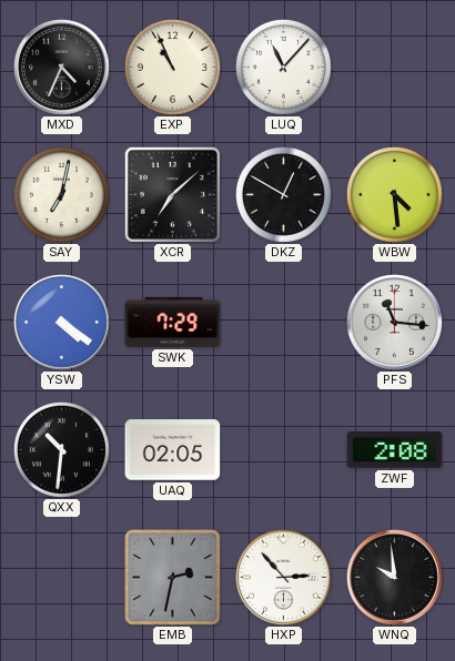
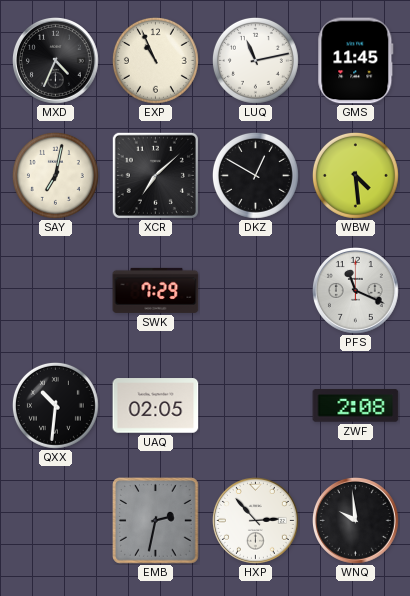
LUQ: 11:07 -> 11:13 (255, 60)
GMS: none -> 11:45 (356, 61)
YSW: 4:21 -> none (62, 323)
PFS: 11:16 -> 11:19 (356, 291)
